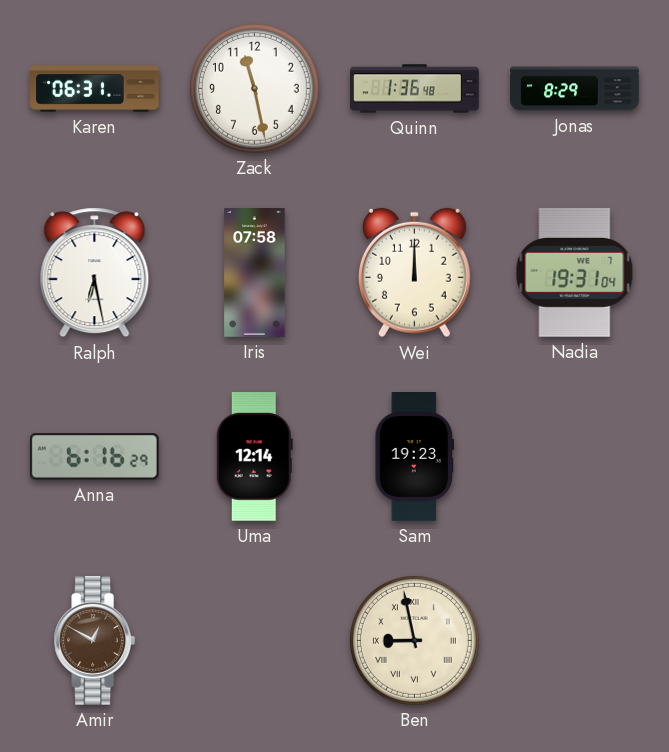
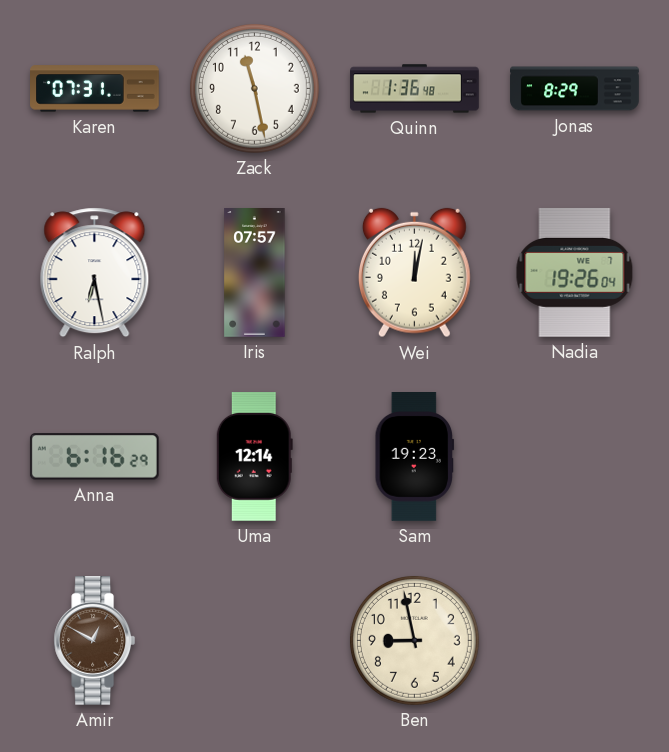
Karen: 06:31 -> 07:31 (95, 89)
Iris: 07:58 -> 07:57 (255, 273)
Wei: 12:00 -> 12:02 (414, 273)
Nadia: 19:31 -> 19:26 (575, 272)
Ben numerals: Roman -> Arabic (414, 640)
